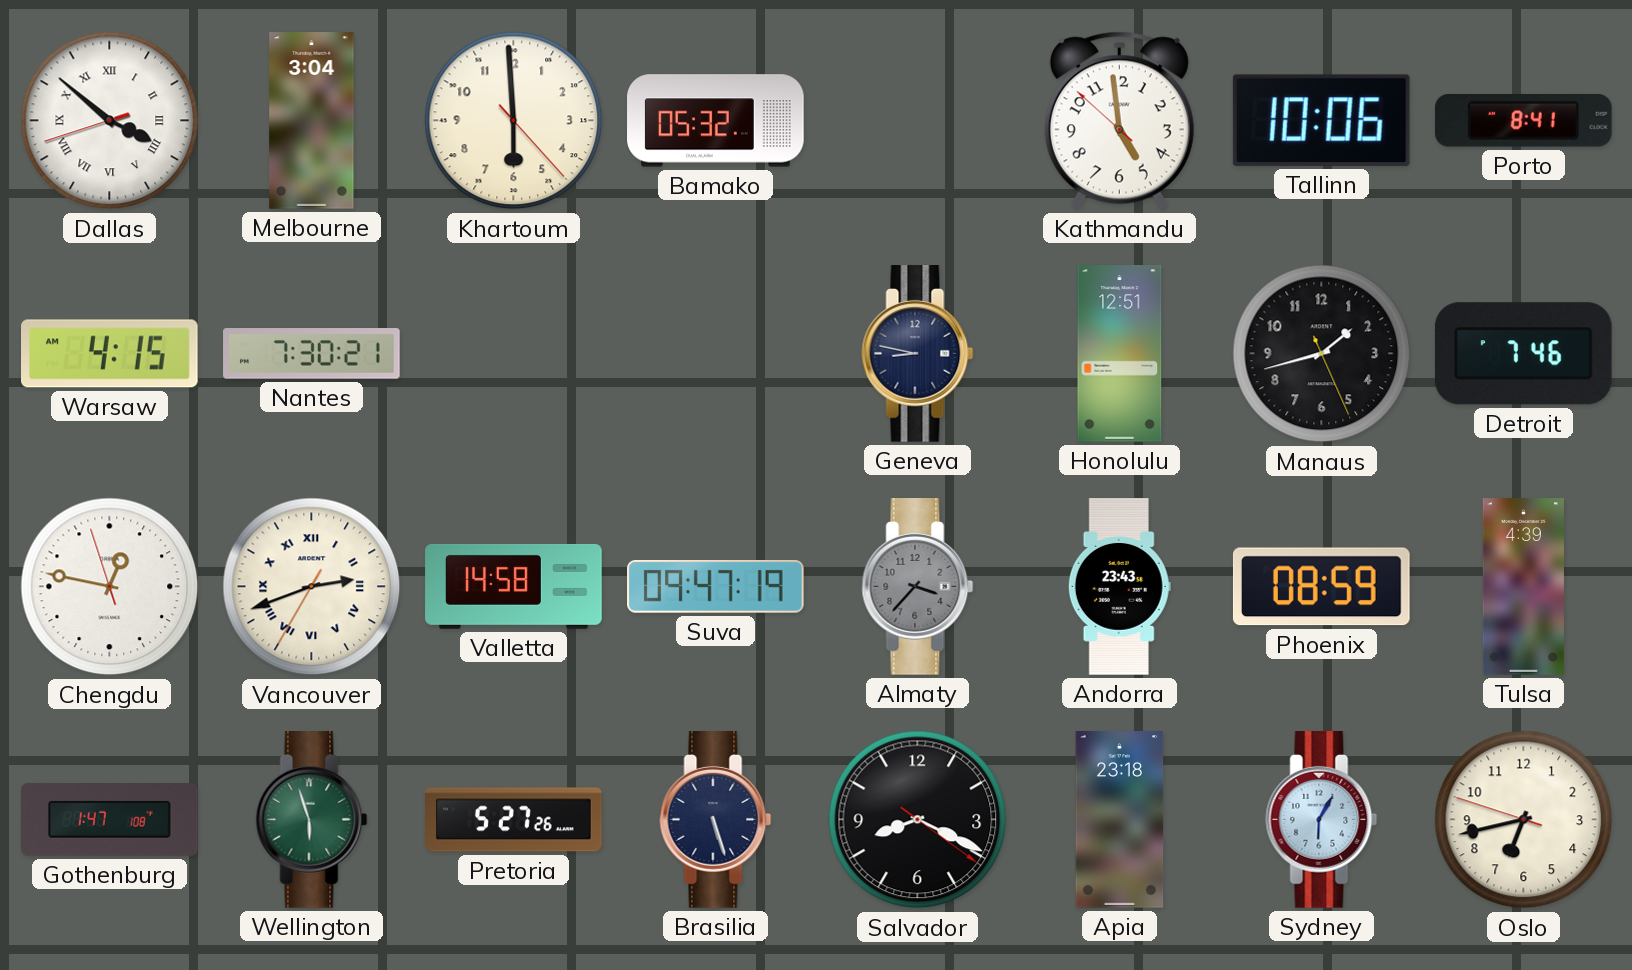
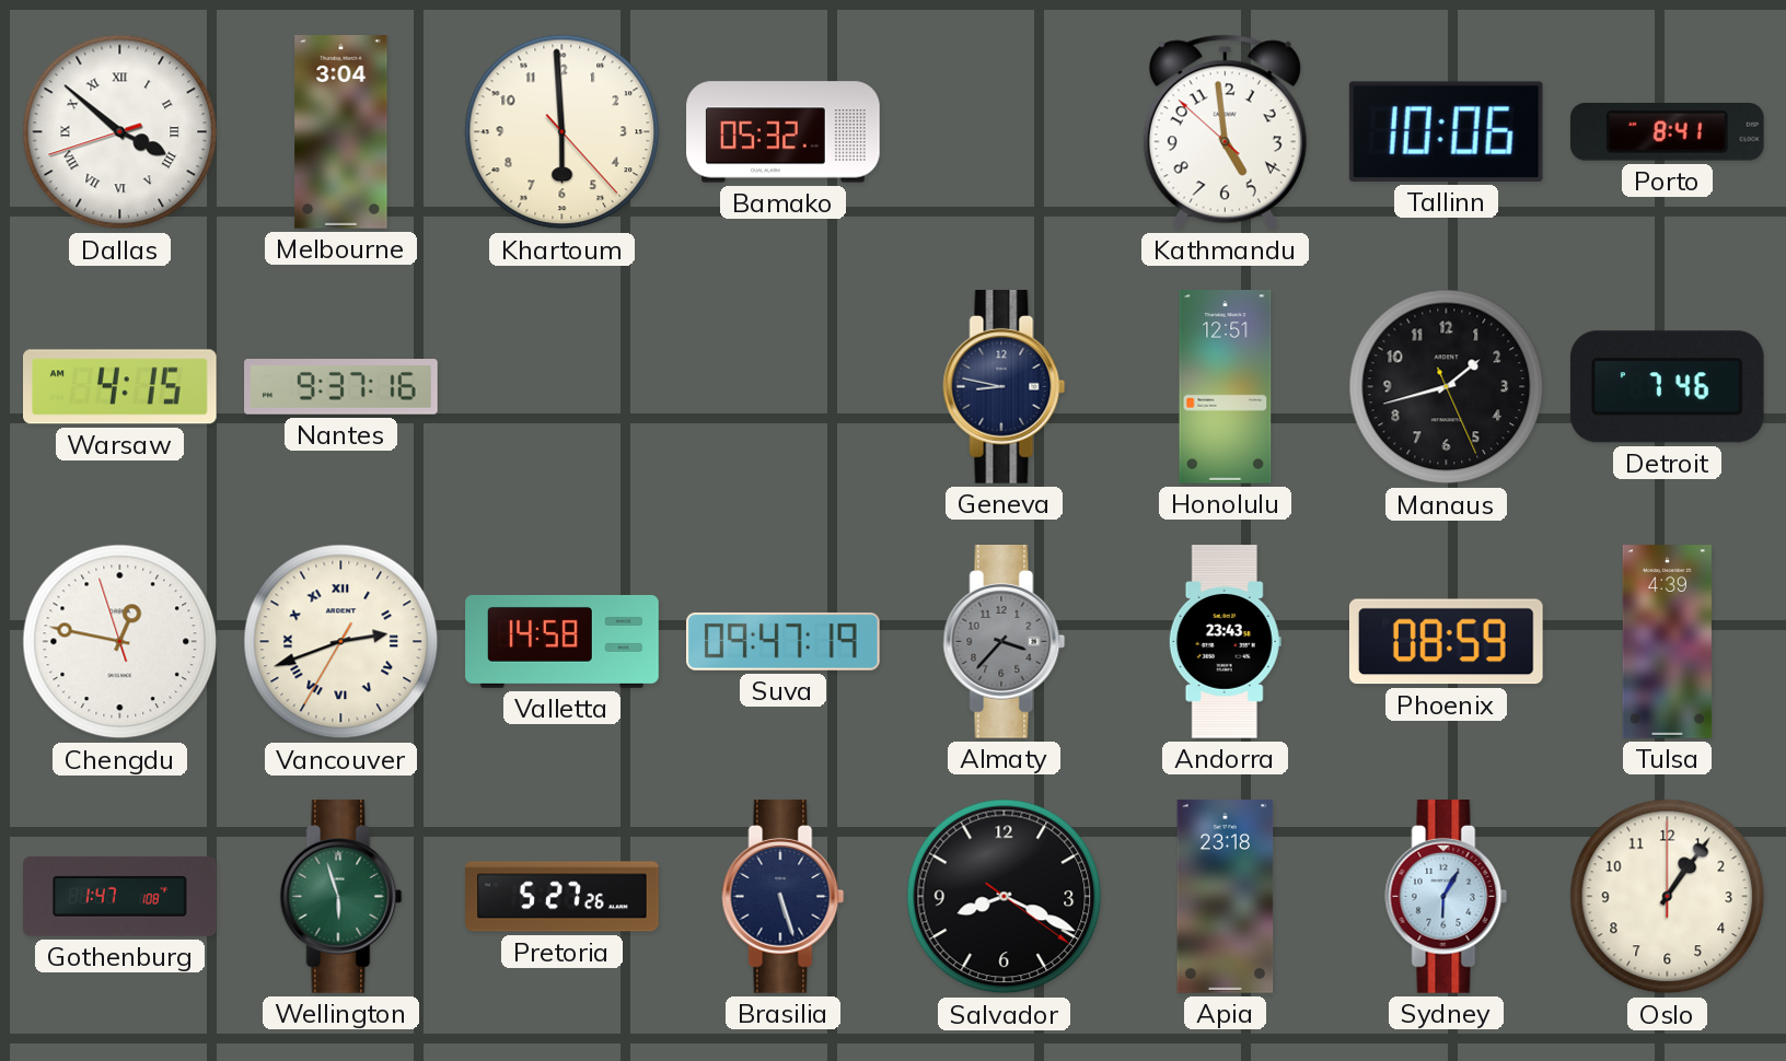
Nantes: 7:30 -> 9:37 (341, 387)
Oslo: 6:42 -> 1:06 (1668, 897)
